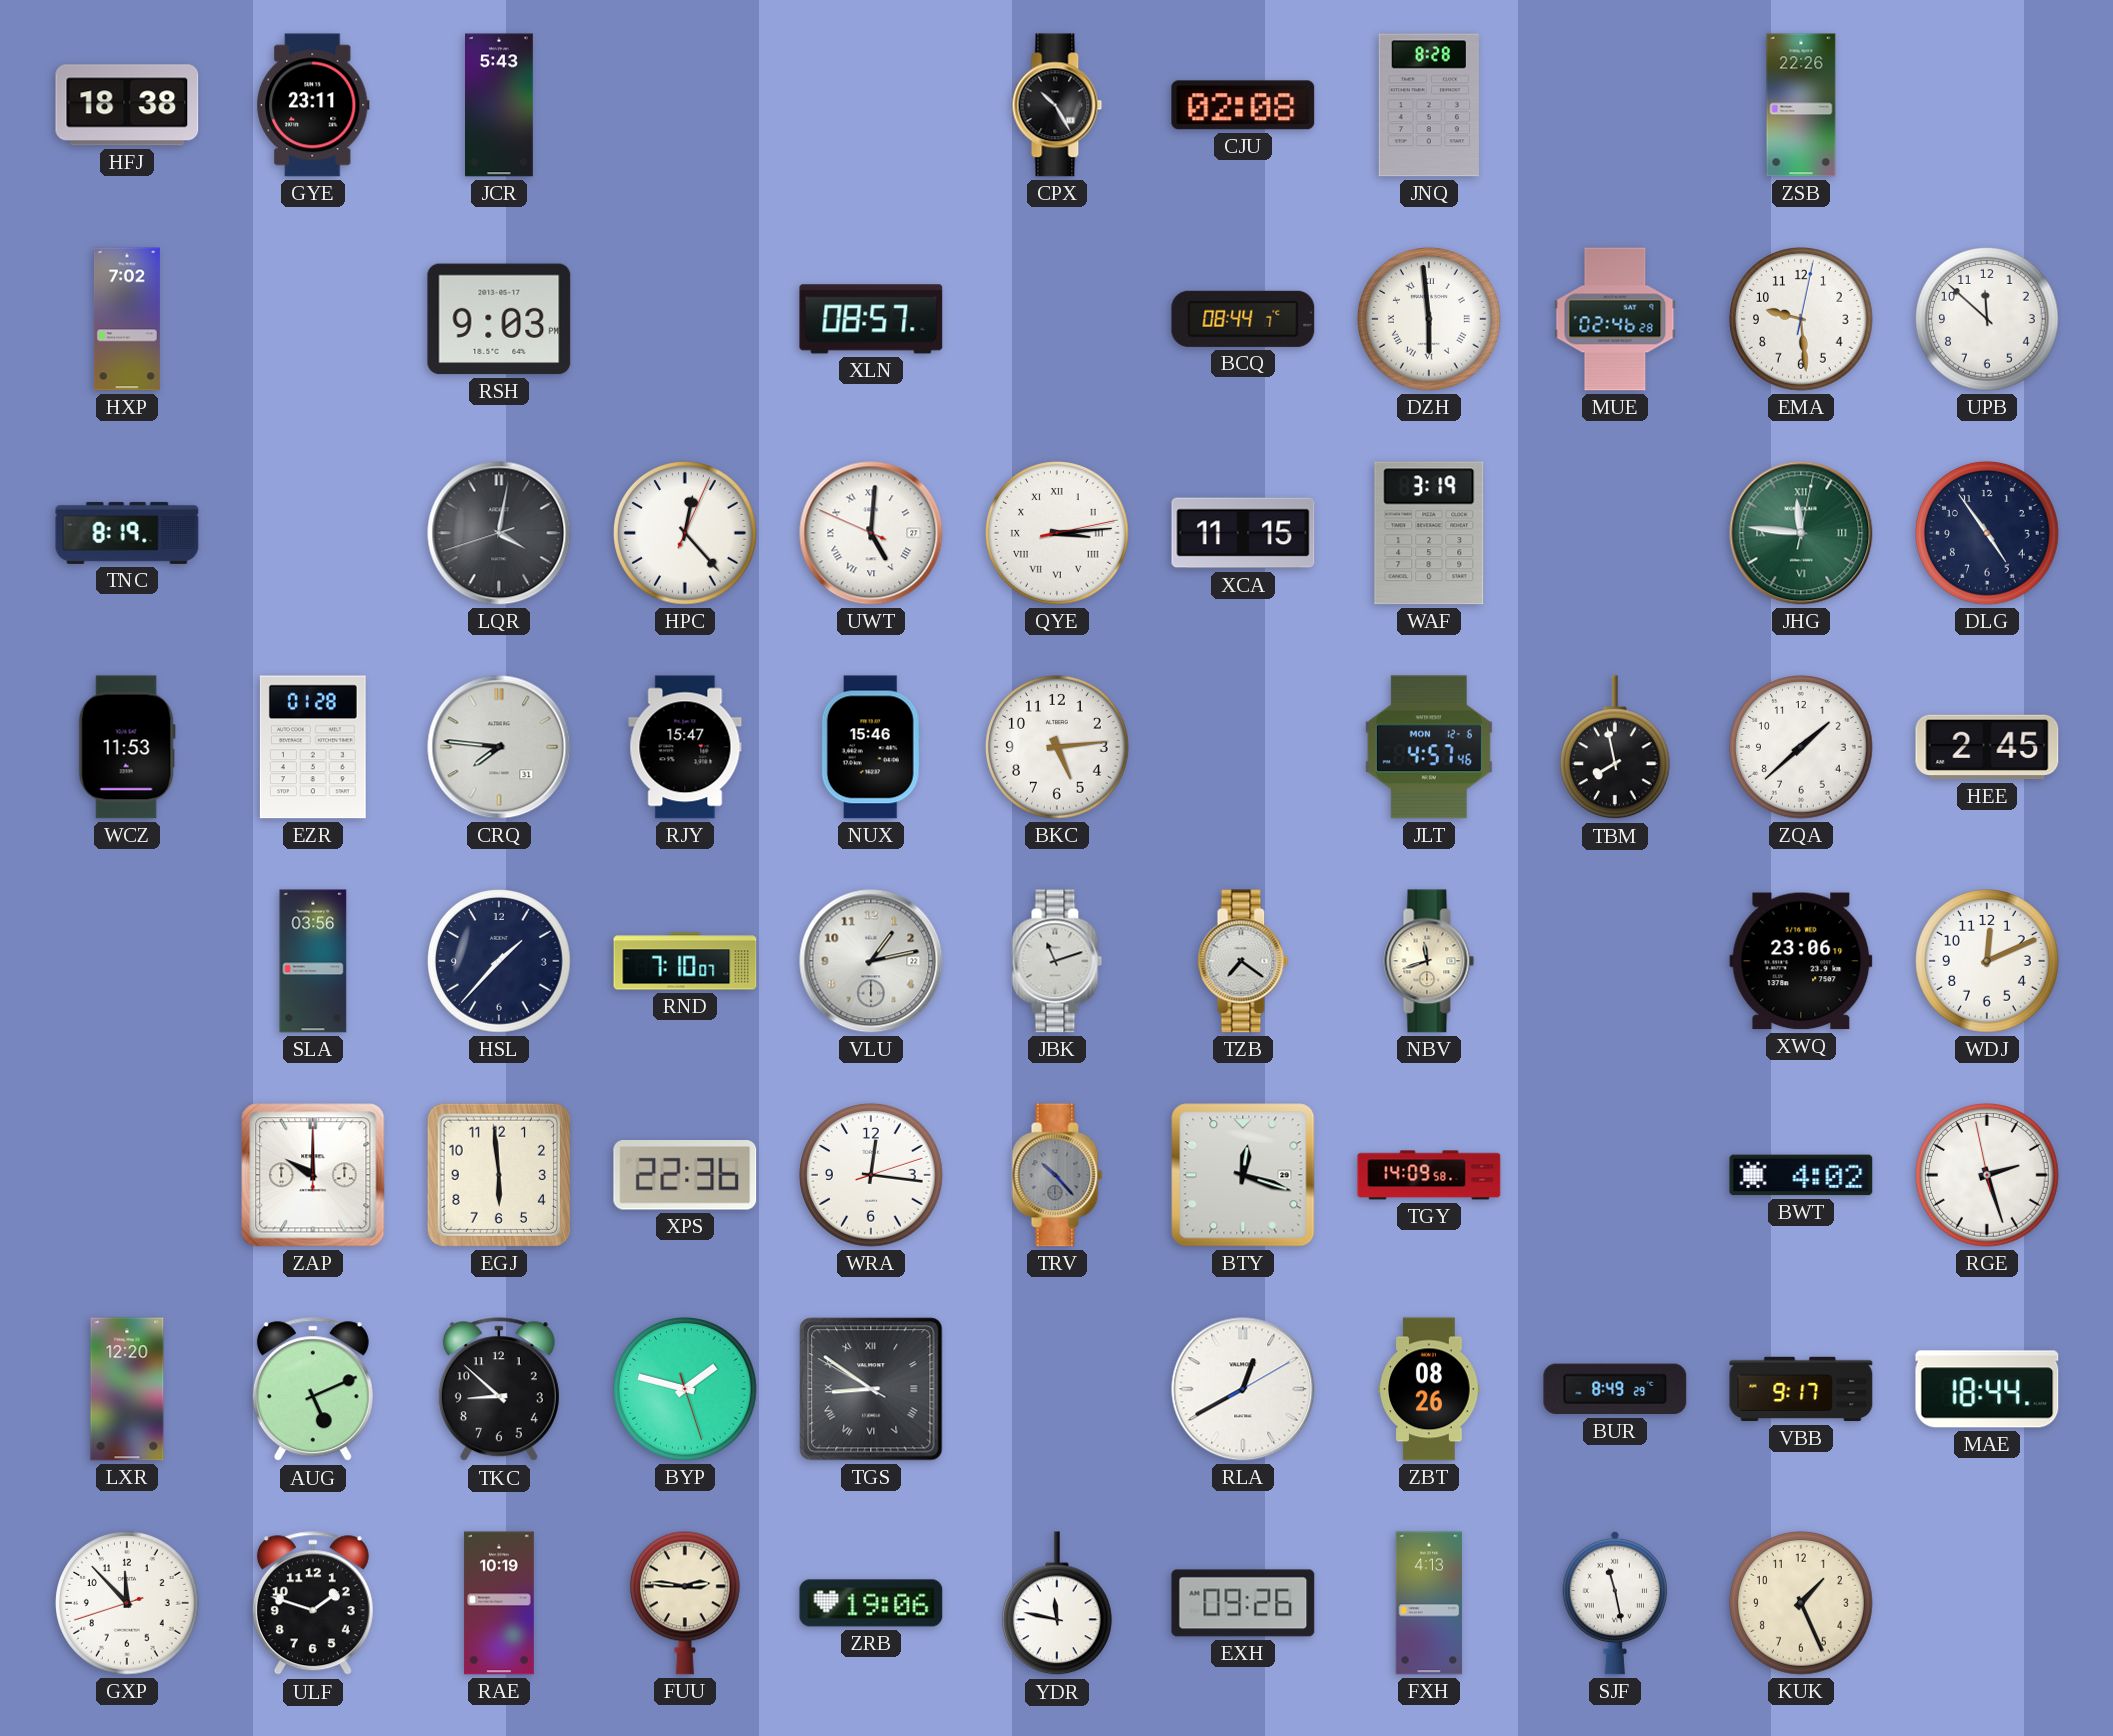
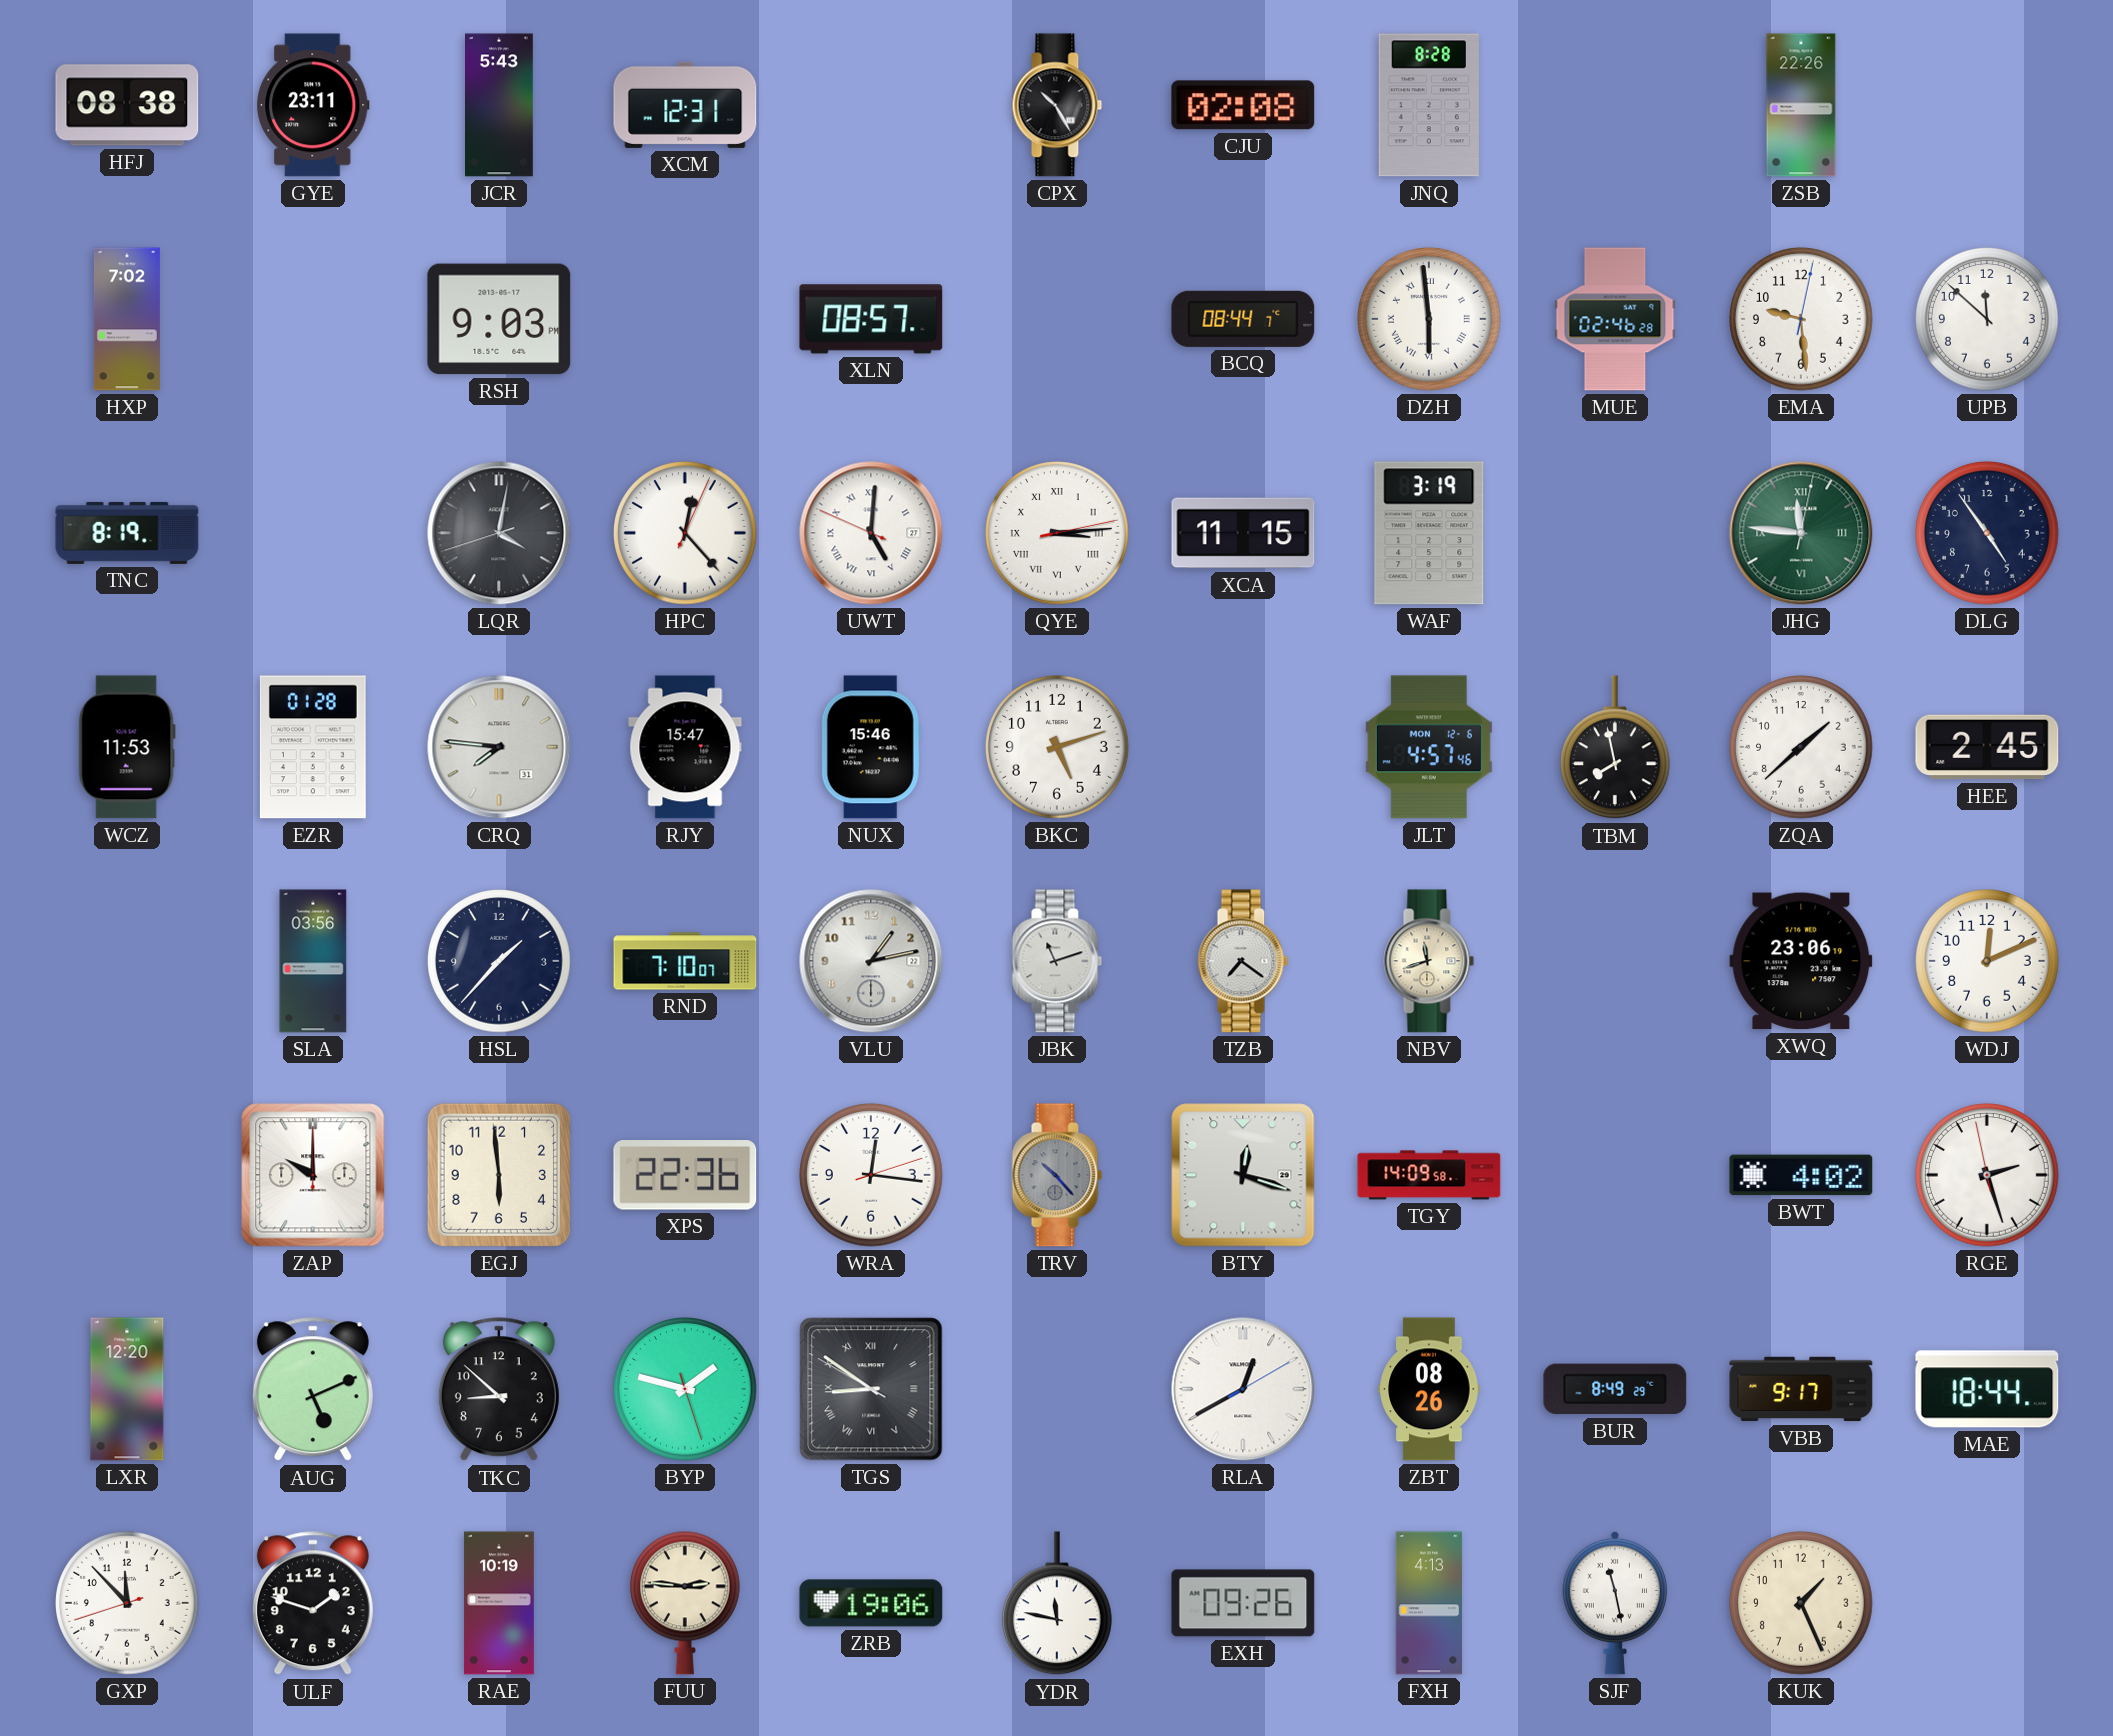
HFJ: 18:38 -> 08:38 (127, 105)
XCM: none -> 12:31 (685, 105)
BKC: 5:14 -> 5:12 (1058, 748)
